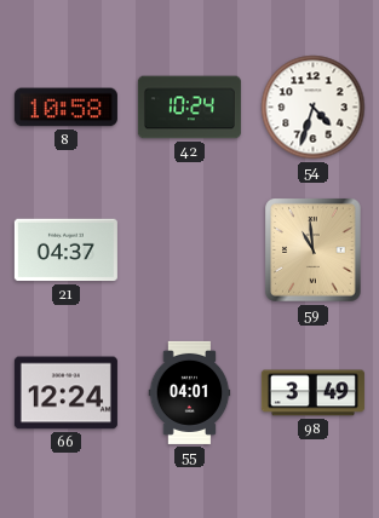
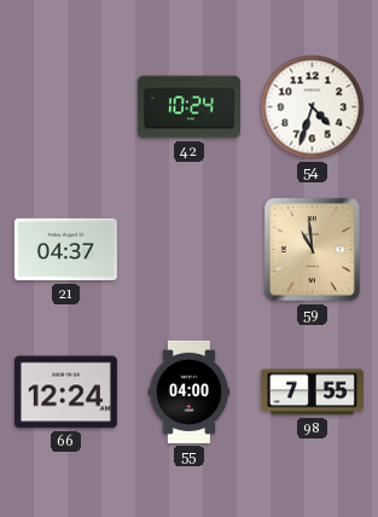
8: 10:58 -> none (65, 108)
55: 04:01 -> 04:00 (190, 391)
98: 3:49 -> 7:55 (312, 393)
